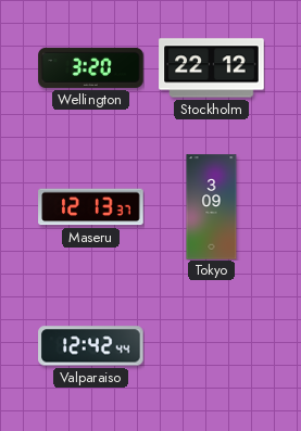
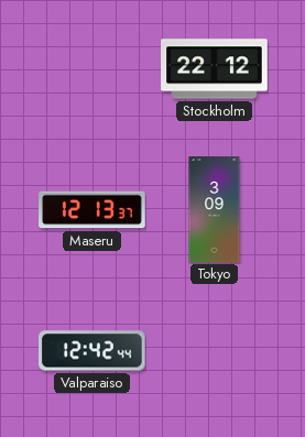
Wellington: 3:20 -> none (91, 67)
